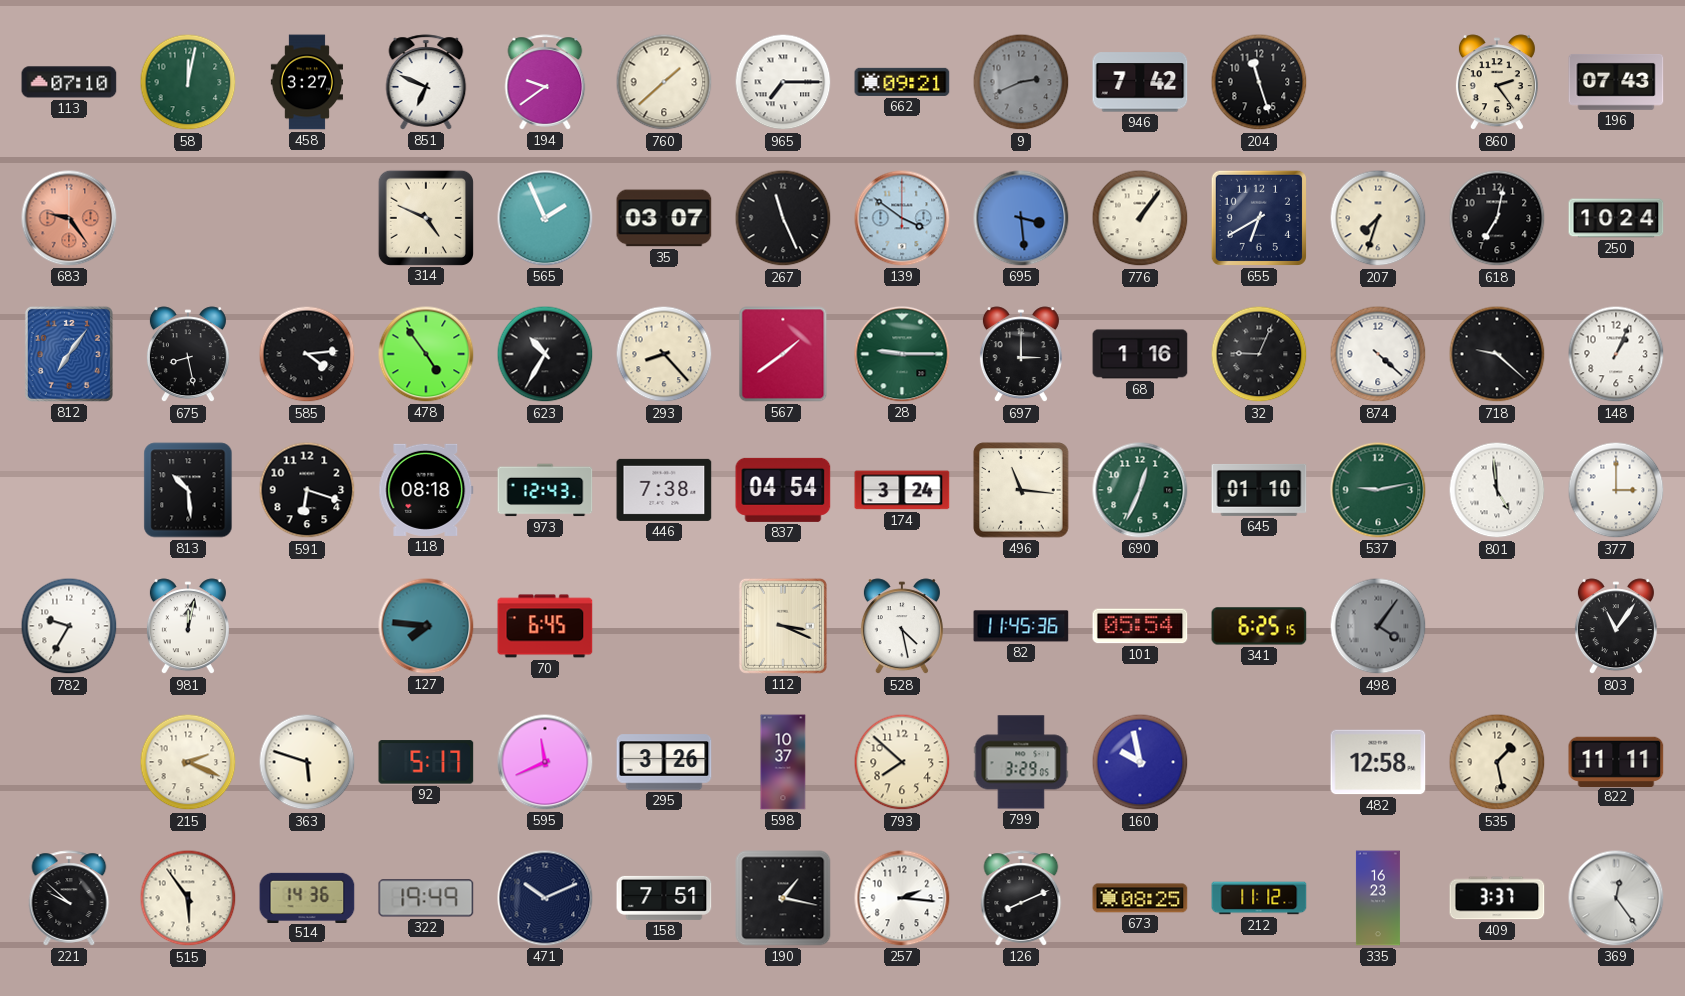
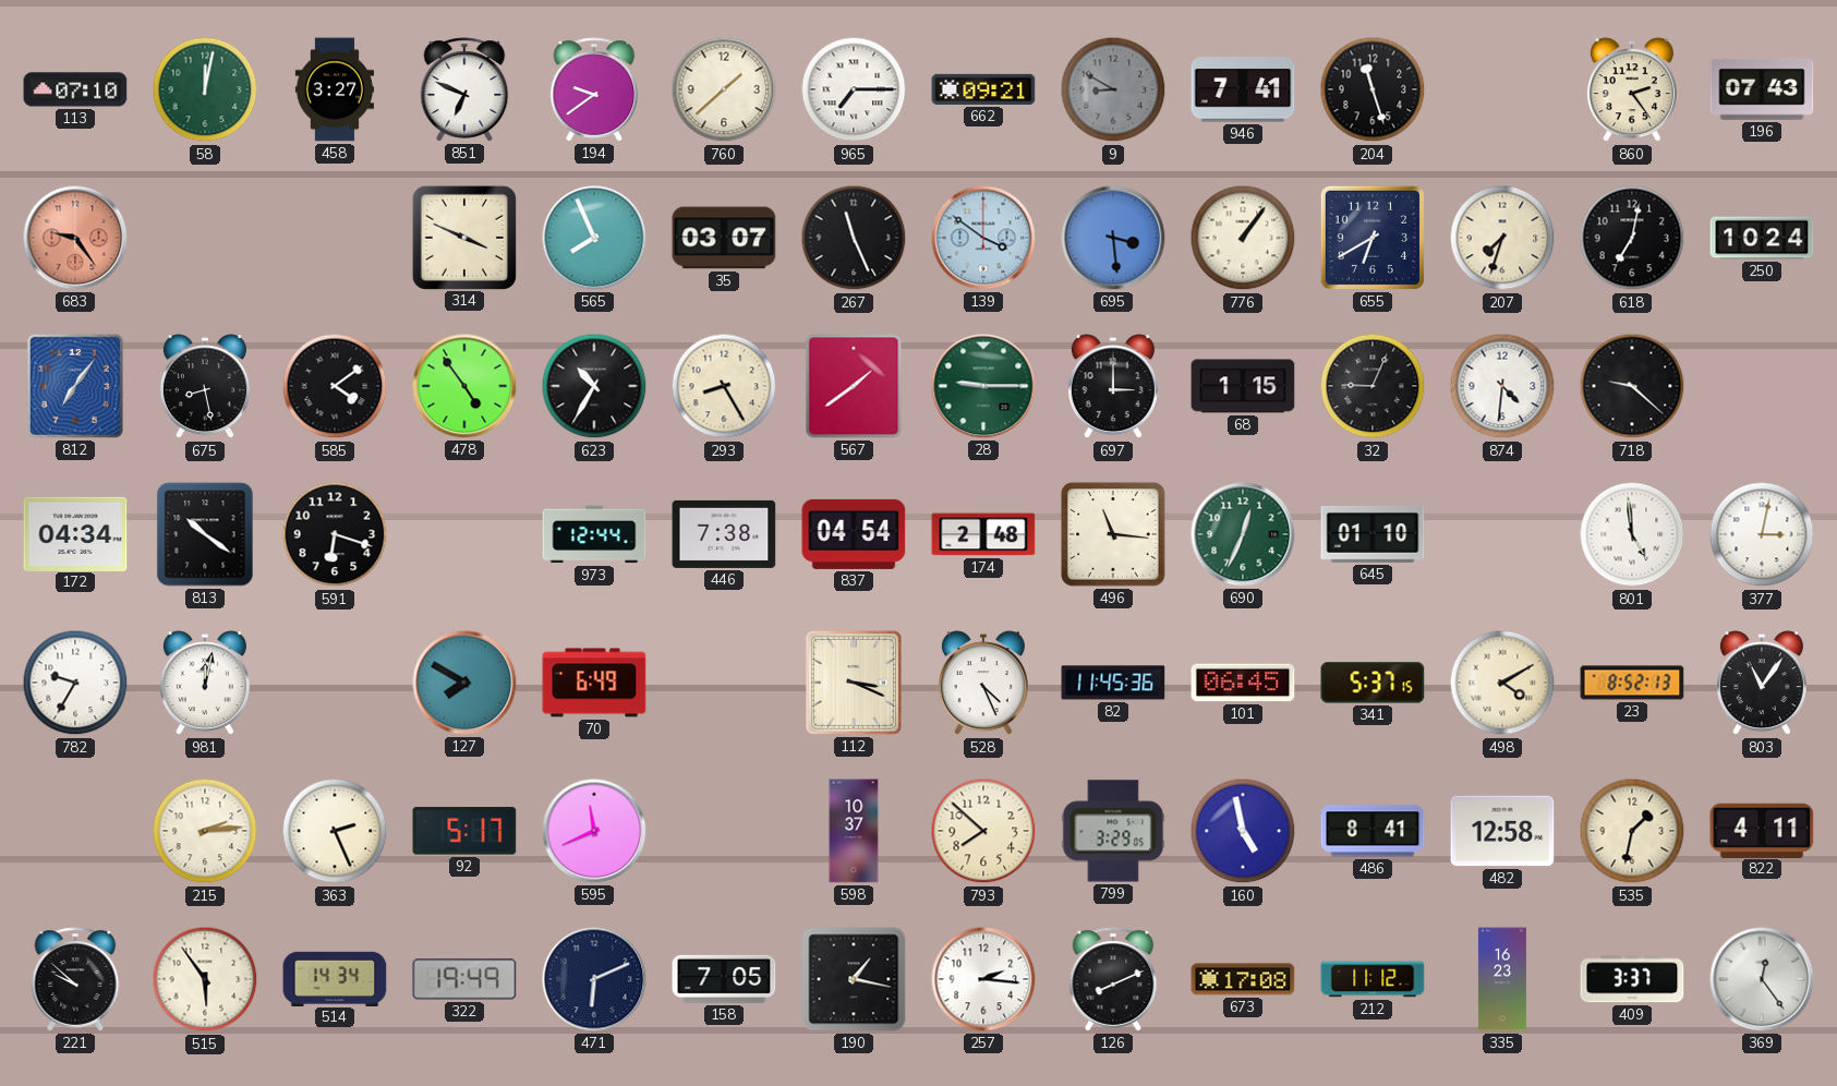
9: 2:41 -> 8:50 (1113, 89)
946: 7:42 -> 7:41 (1243, 89)
314: 4:49 -> 3:49 (463, 237)
565: 1:56 -> 7:56 (594, 238)
585: 4:14 -> 4:09 (335, 386)
293: 8:23 -> 8:25 (724, 386)
68: 1:16 -> 1:15 (1243, 386)
874: 4:22 -> 4:31 (1502, 386)
148: 1:04 -> none (1616, 354)
172: none -> 04:34 (75, 533)
813: 10:29 -> 10:21 (205, 534)
118: 08:18 -> none (426, 490)
973: 12:43 -> 12:44 (594, 534)
174: 3:24 -> 2:48 (983, 534)
537: 9:13 -> none (1378, 490)
377: 3:00 -> 3:02 (1762, 534)
127: 7:46 -> 7:50 (464, 683)
70: 6:45 -> 6:49 (594, 683)
528: 4:28 -> 4:26 (983, 684)
101: 05:54 -> 06:45 (1243, 683)
341: 6:25 -> 5:37 (1373, 683)
498: 4:06 -> 4:10 (1502, 683)
498 dial: grey -> cream (1502, 683)
23: none -> 8:52 (1632, 683)
215: 2:19 -> 2:14 (205, 831)
363: 5:48 -> 2:26 (335, 831)
295: 3:26 -> none (664, 762)
160: 9:58 -> 4:58 (1243, 831)
486: none -> 8:41 (1373, 831)
535: 1:28 -> 1:32 (1632, 831)
822: 11:11 -> 4:11 (1762, 830)
514: 14:36 -> 14:34 (335, 978)
471: 10:11 -> 6:11 (594, 979)
158: 7:51 -> 7:05 (724, 979)
673: 08:25 -> 17:08 (1243, 979)
